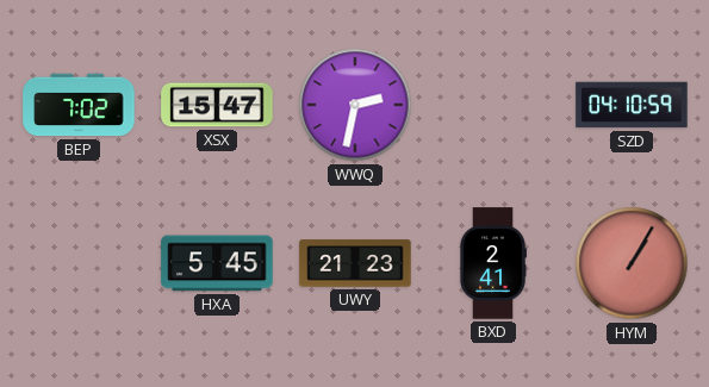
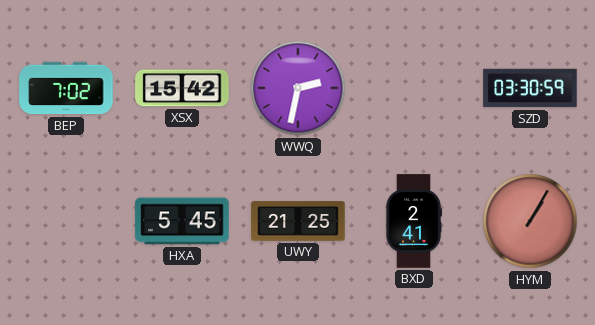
XSX: 15:47 -> 15:42 (182, 88)
SZD: 04:10 -> 03:30 (530, 88)
UWY: 21:23 -> 21:25 (298, 221)
